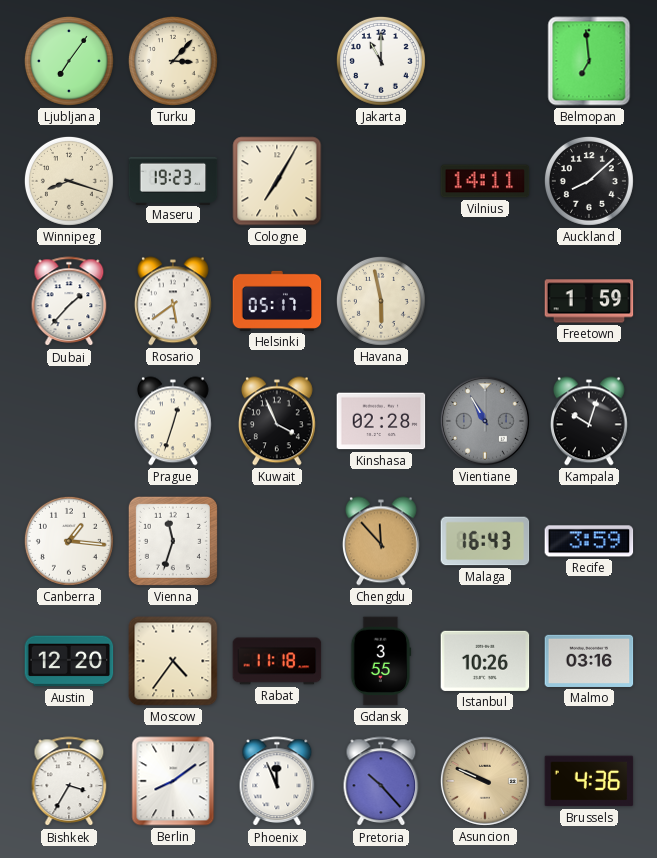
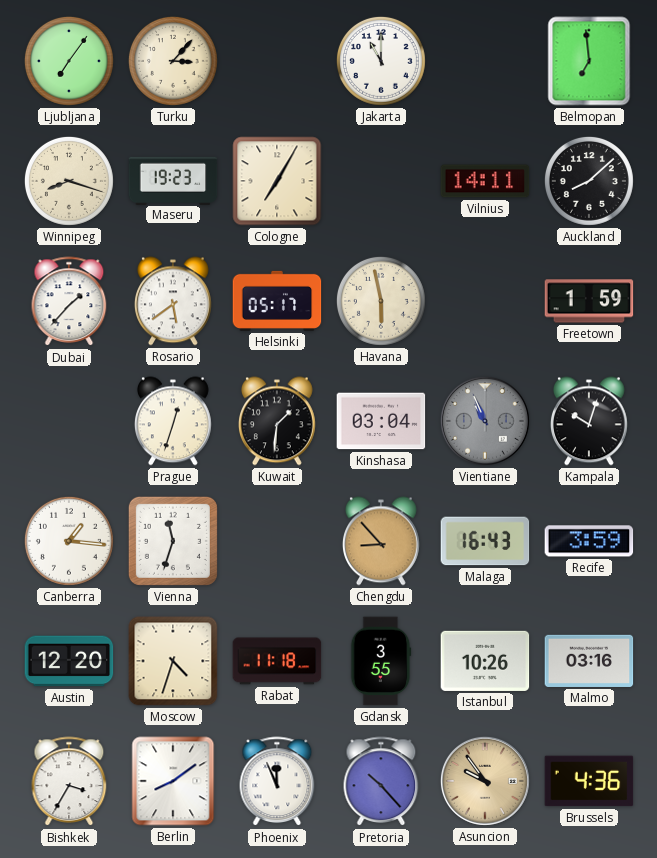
Kuwait: 3:56 -> 1:31 (277, 421)
Kinshasa: 02:28 -> 03:04 (381, 421)
Vientiane: 10:55 -> 10:56 (485, 421)
Chengdu: 11:53 -> 8:53 (381, 541)
Moscow: 4:36 -> 4:33 (173, 661)
Asuncion: 9:49 -> 9:54 (485, 781)
